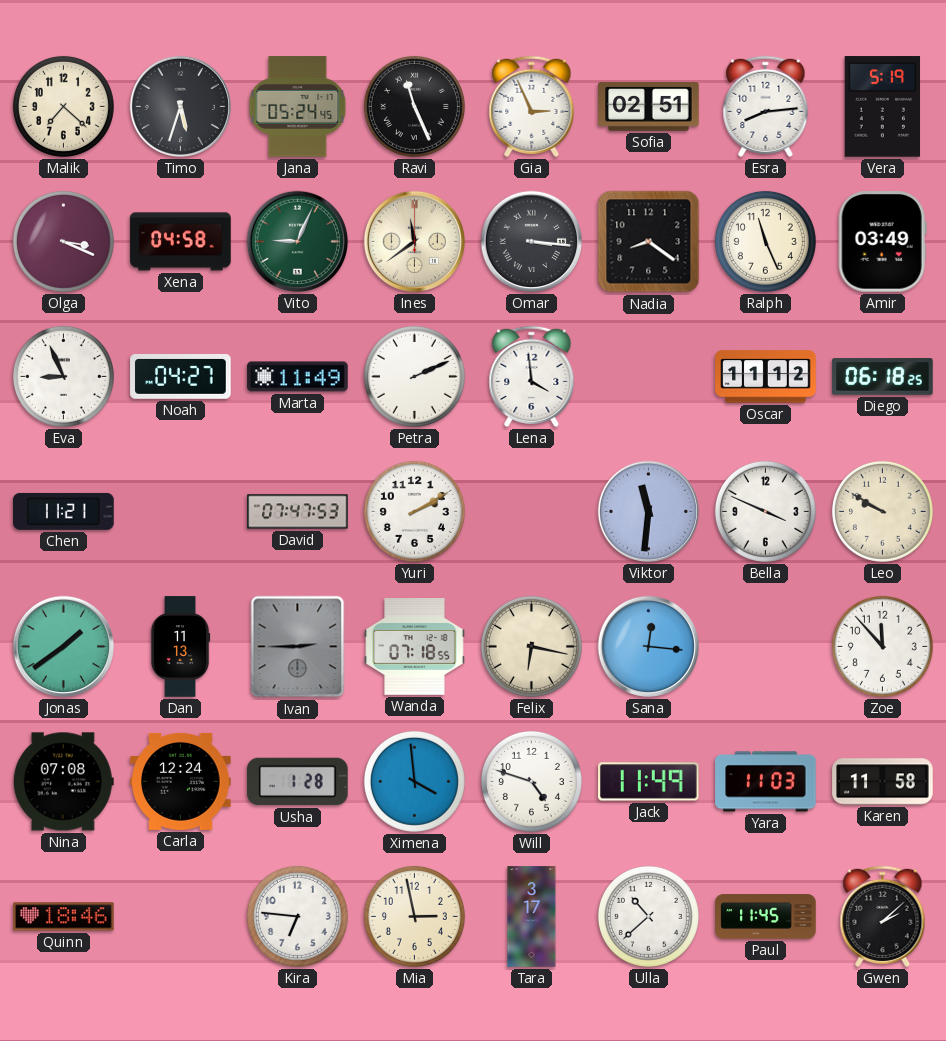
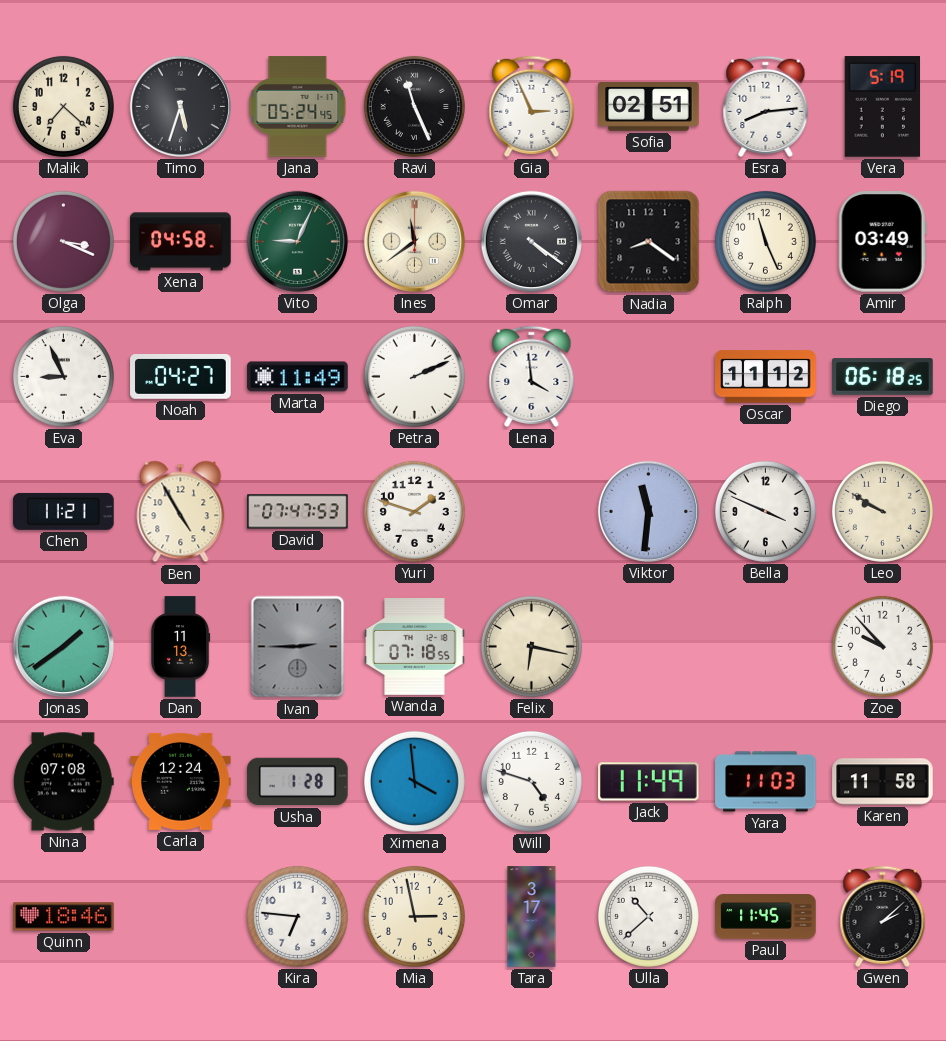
Omar: 3:16 -> 4:21 (531, 241)
Ben: none -> 4:55 (181, 512)
Yuri: 2:10 -> 1:48 (414, 511)
Sana: 12:16 -> none (648, 646)
Zoe: 11:53 -> 9:53 (882, 646)
